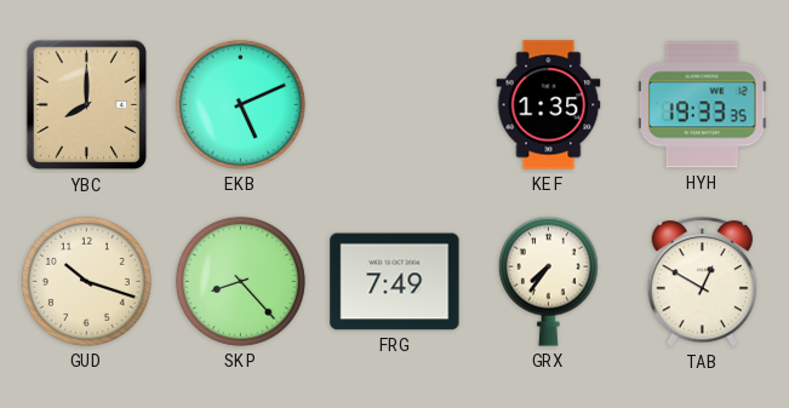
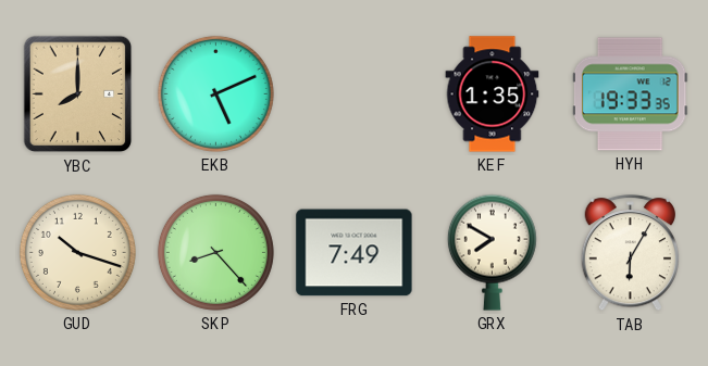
GRX: 7:36 -> 7:50 (492, 252)
TAB: 12:50 -> 6:05 (631, 253)
